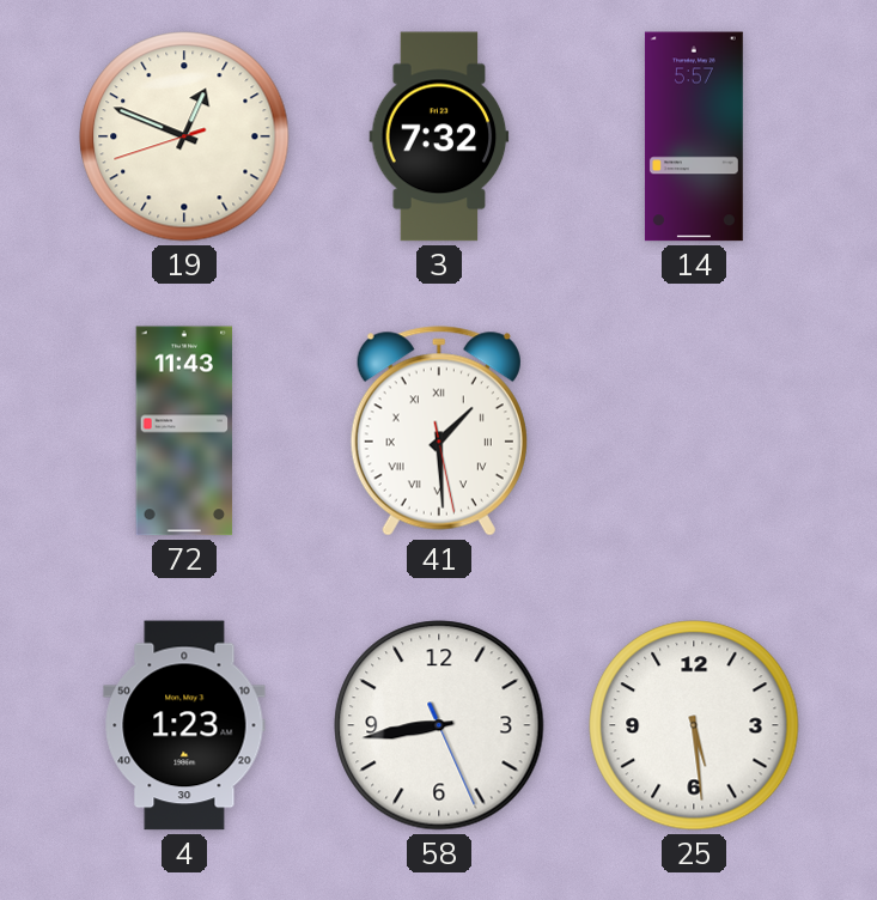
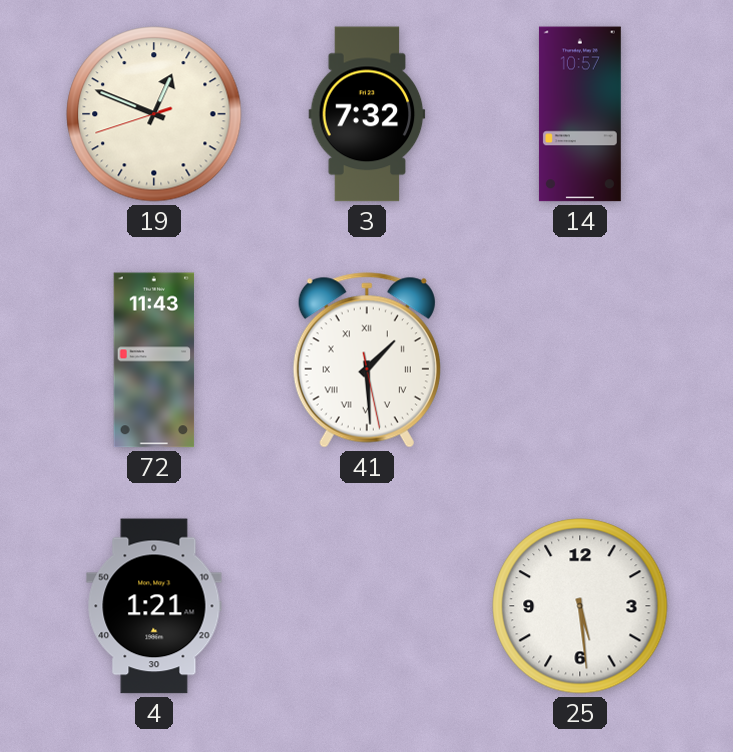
14: 5:57 -> 10:57 (580, 114)
4: 1:23 -> 1:21 (154, 606)
58: 8:43 -> none (439, 725)
